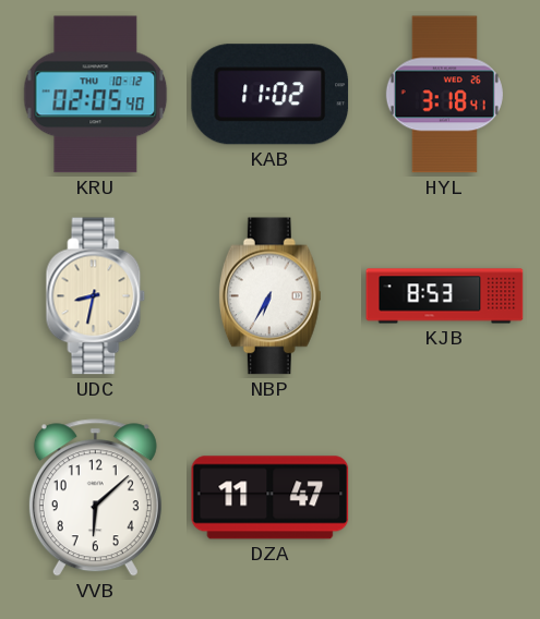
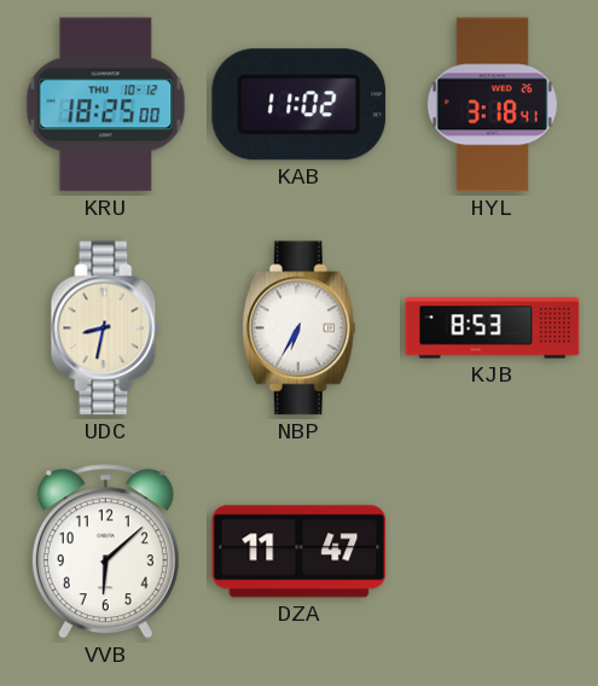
KRU: 02:05 -> 18:25 (106, 105)
